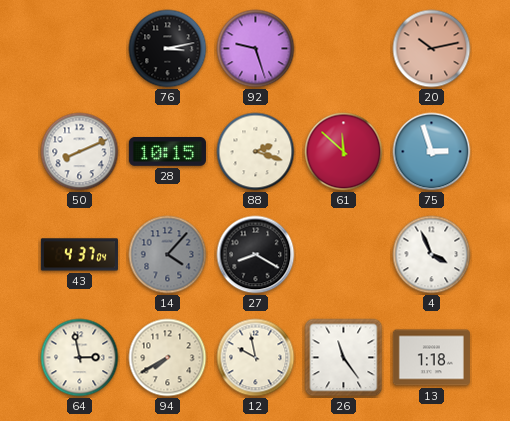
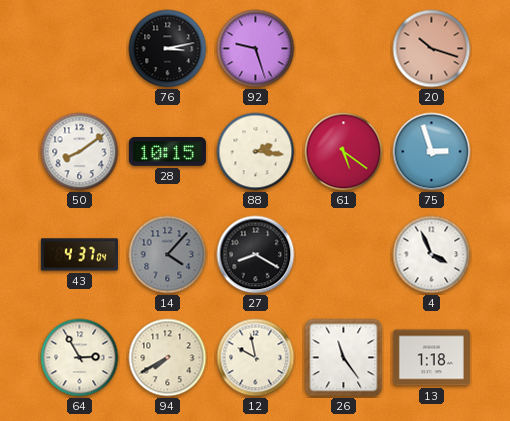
20: 10:13 -> 10:18 (432, 49)
50: 8:11 -> 8:09 (80, 152)
88: 2:18 -> 2:16 (256, 152)
61: 11:52 -> 5:21 (344, 152)
64: 2:58 -> 2:55 (80, 358)
